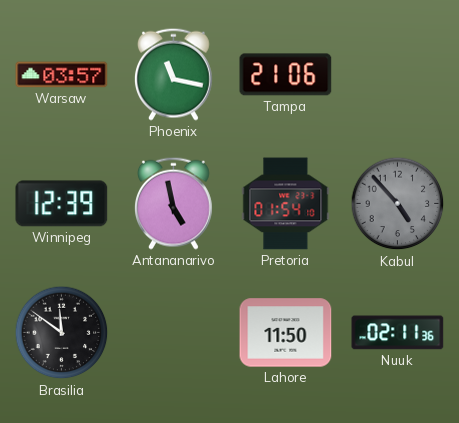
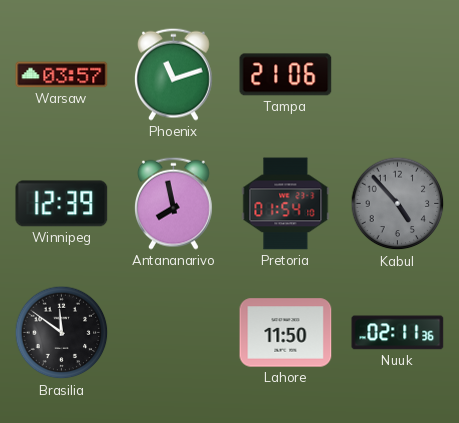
Phoenix: 11:17 -> 11:12 (173, 74)
Antananarivo: 4:58 -> 7:58 (173, 203)
